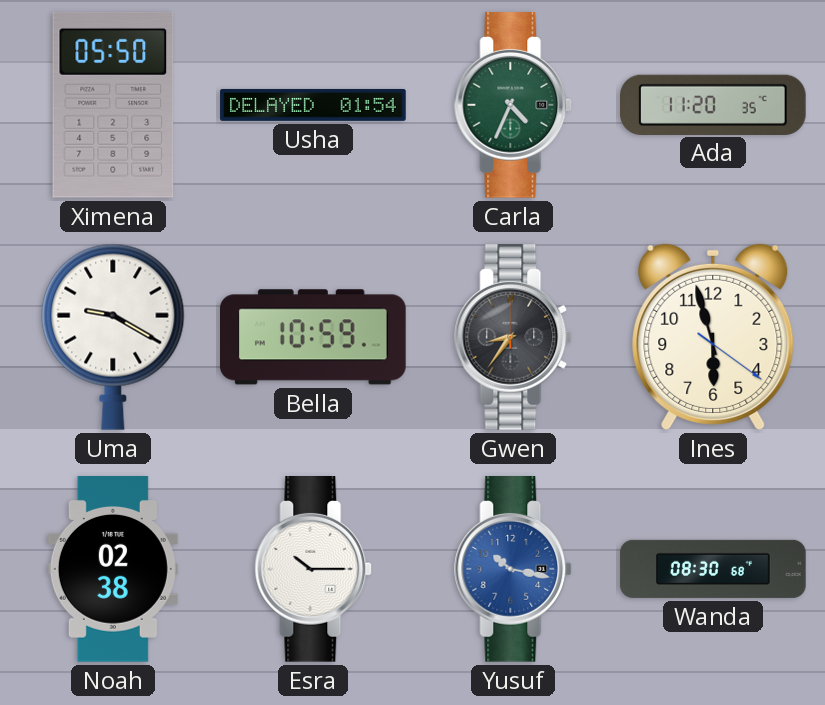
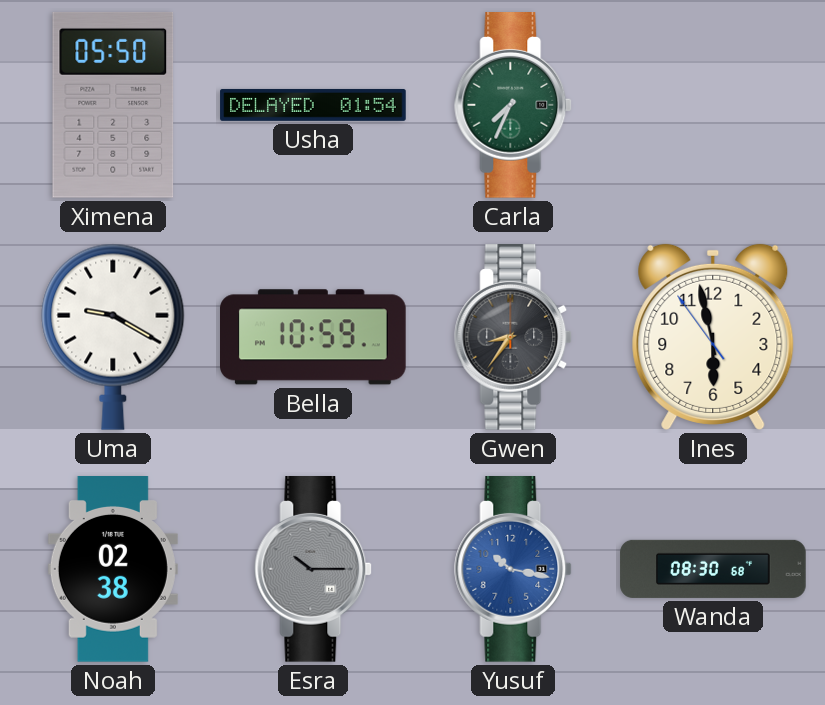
Carla: 4:34 -> 7:34 (514, 106)
Ada: 11:20 -> none (714, 104)
Ines: 5:57:21 -> 5:57:54 (713, 337)
Esra dial: white -> grey (314, 570)
